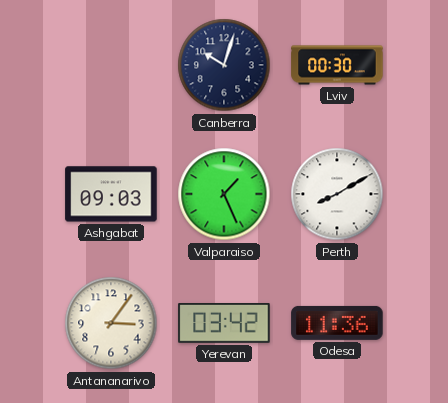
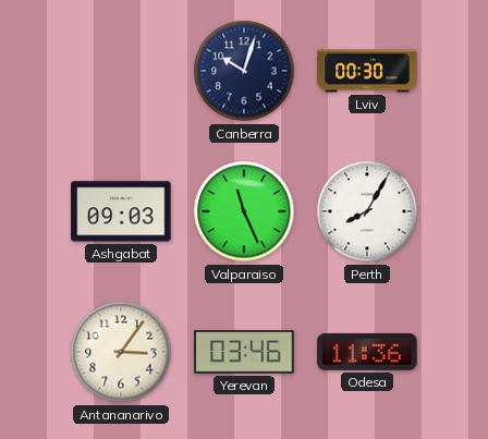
Valparaiso: 1:26 -> 11:26 (244, 211)
Perth: 8:10 -> 8:05 (367, 211)
Yerevan: 03:42 -> 03:46 (244, 353)
